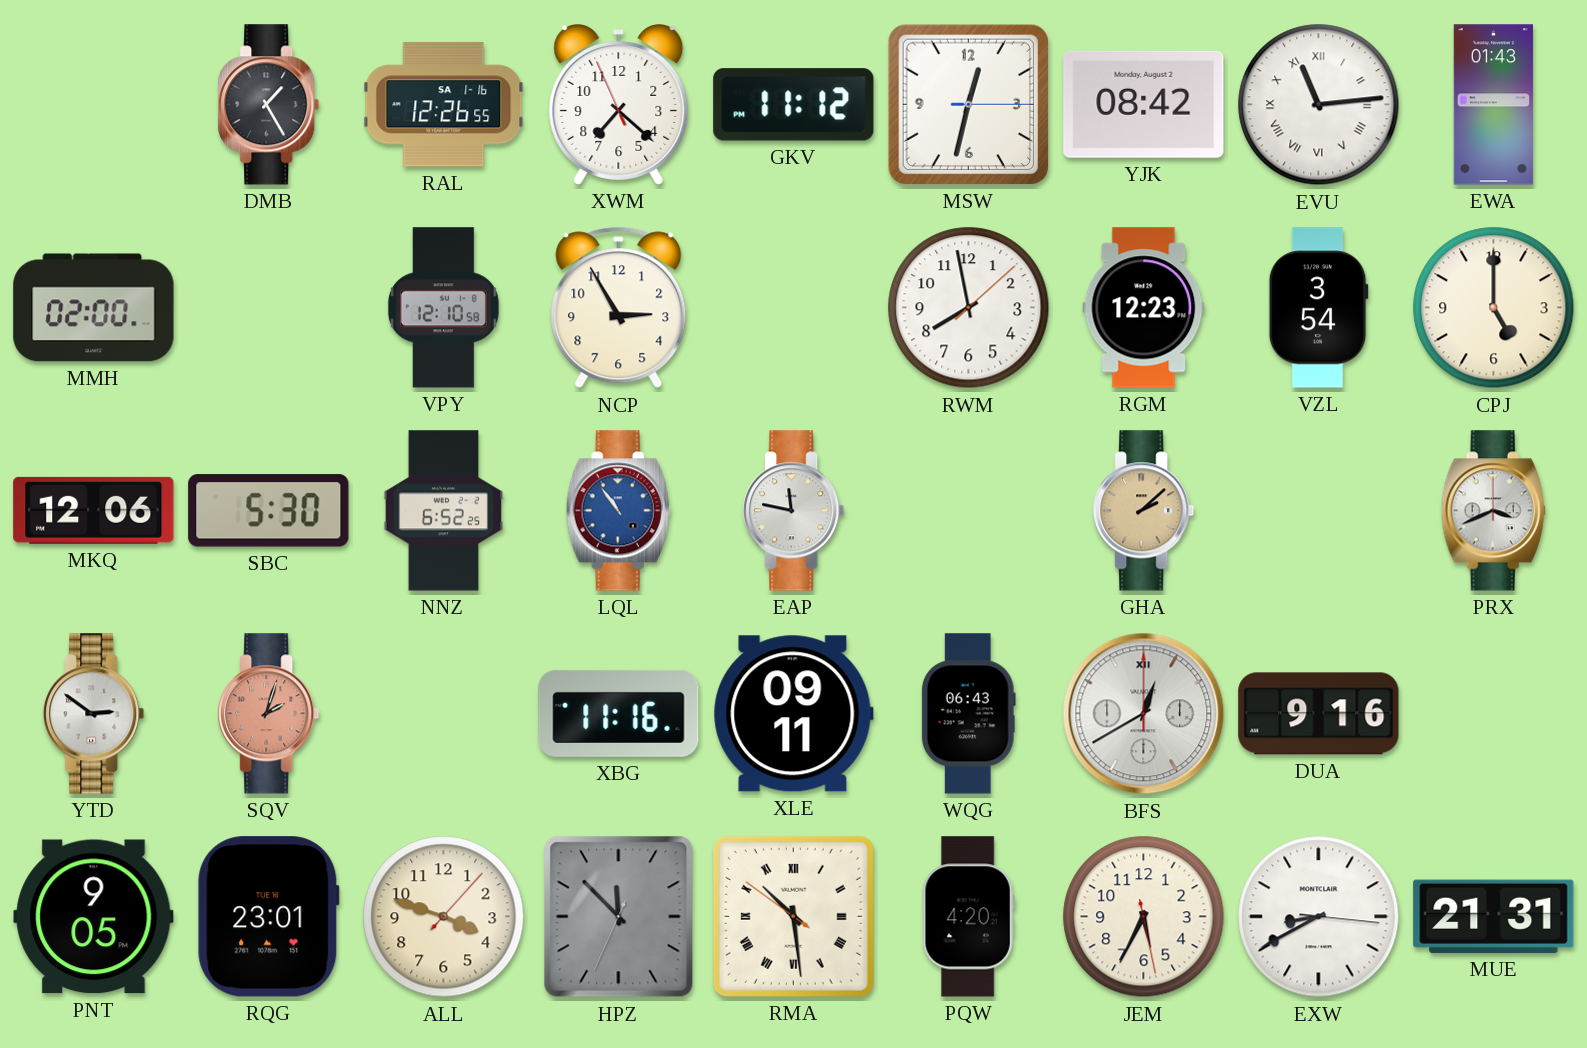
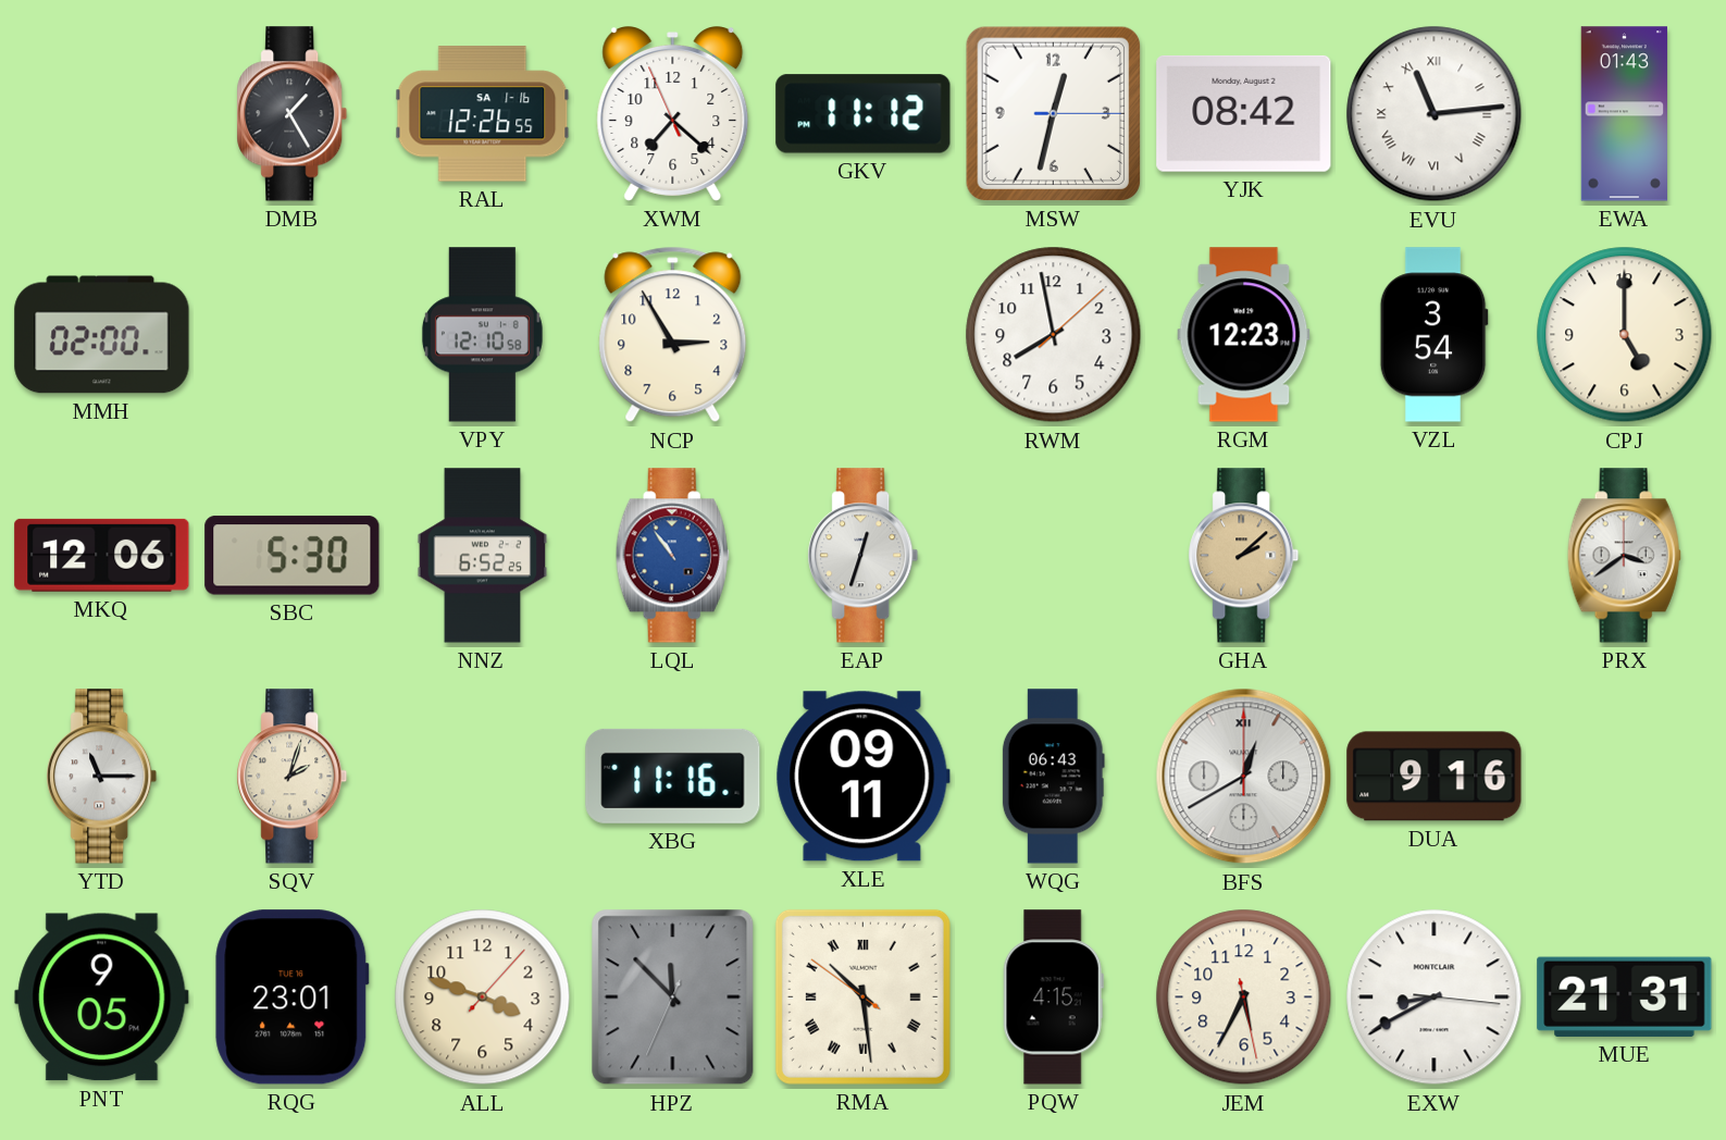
EAP: 11:47 -> 12:33 (864, 556)
PRX: 3:41 -> 3:39 (1624, 556)
YTD: 2:51 -> 11:15 (102, 777)
SQV dial: salmon -> cream (293, 777)
PQW: 4:20 -> 4:15 (1053, 997)
